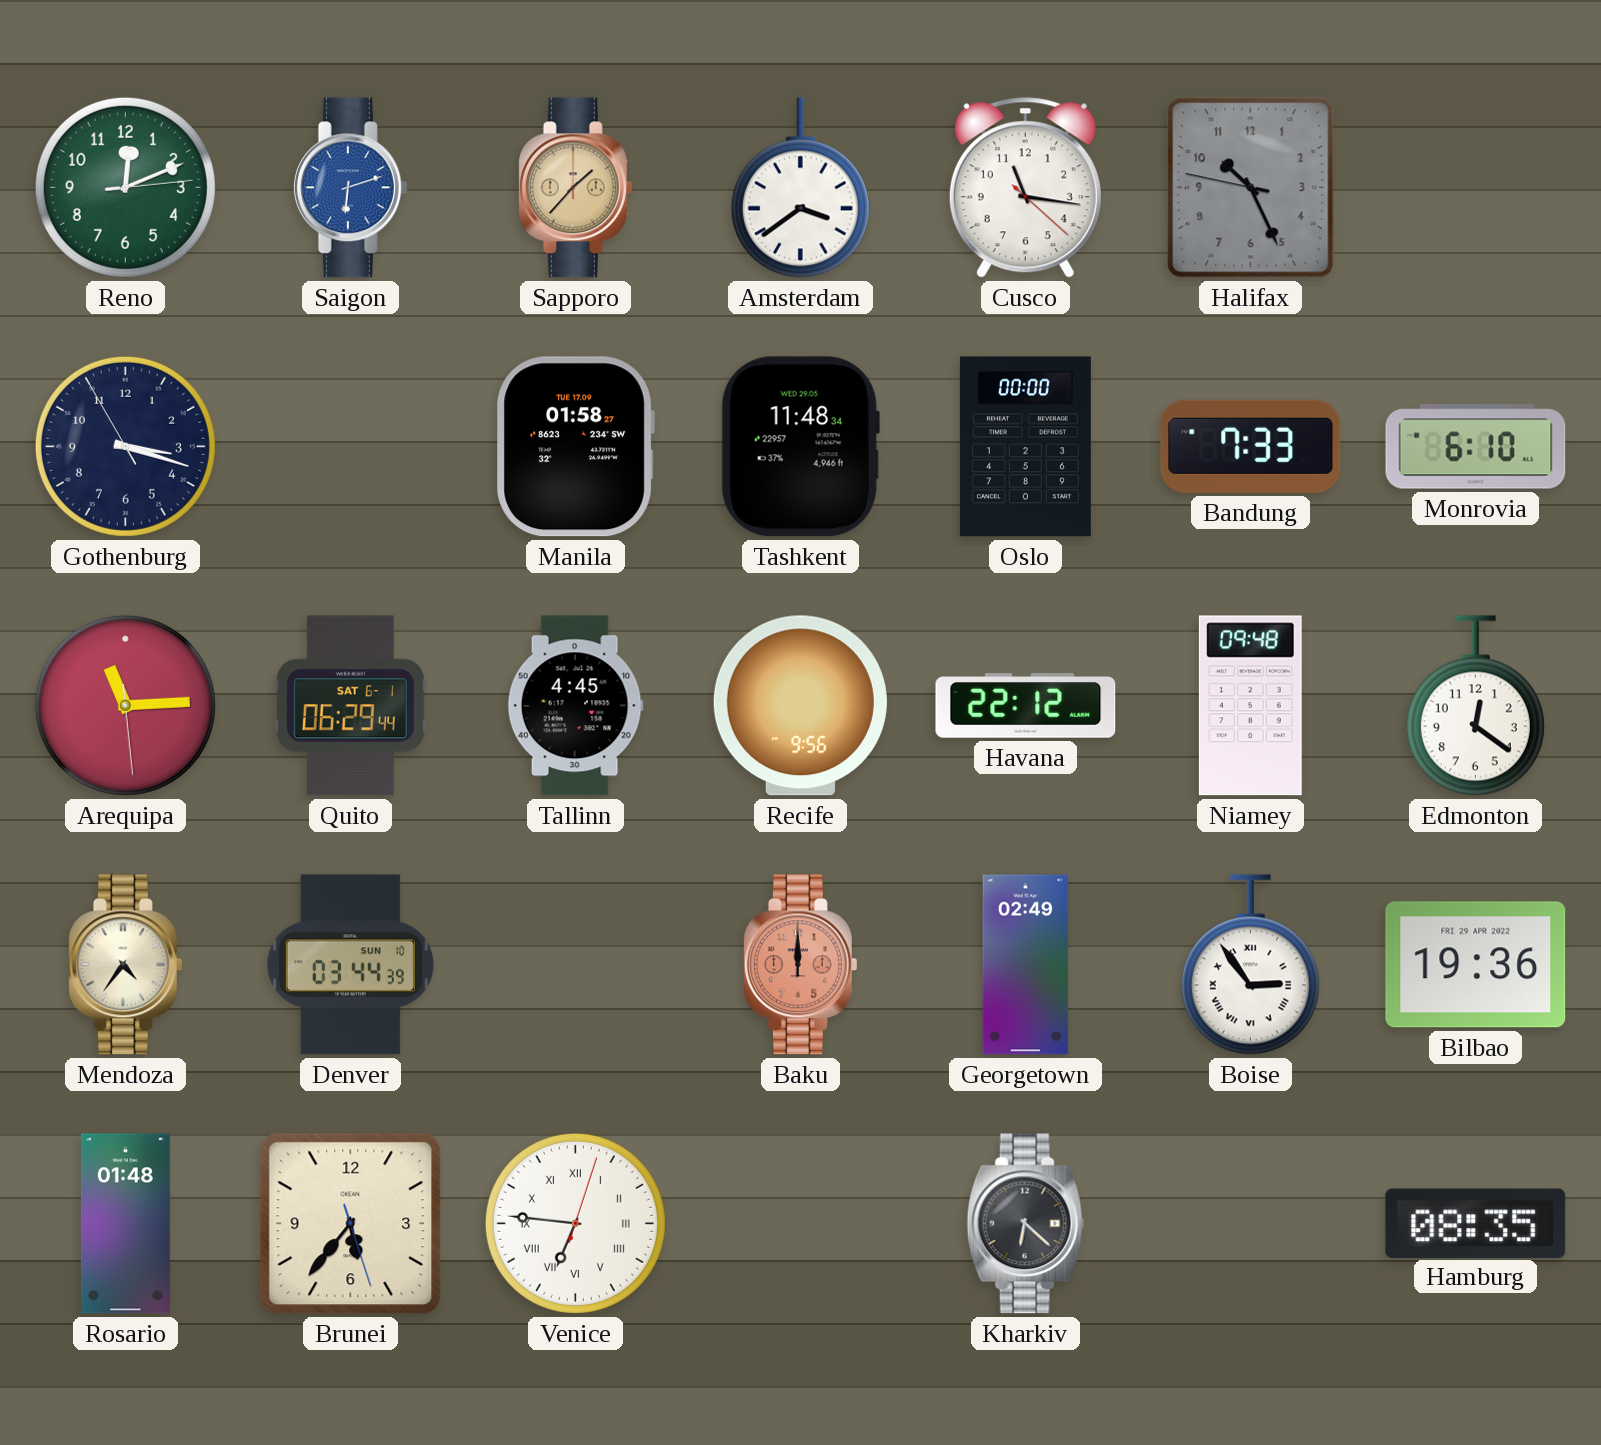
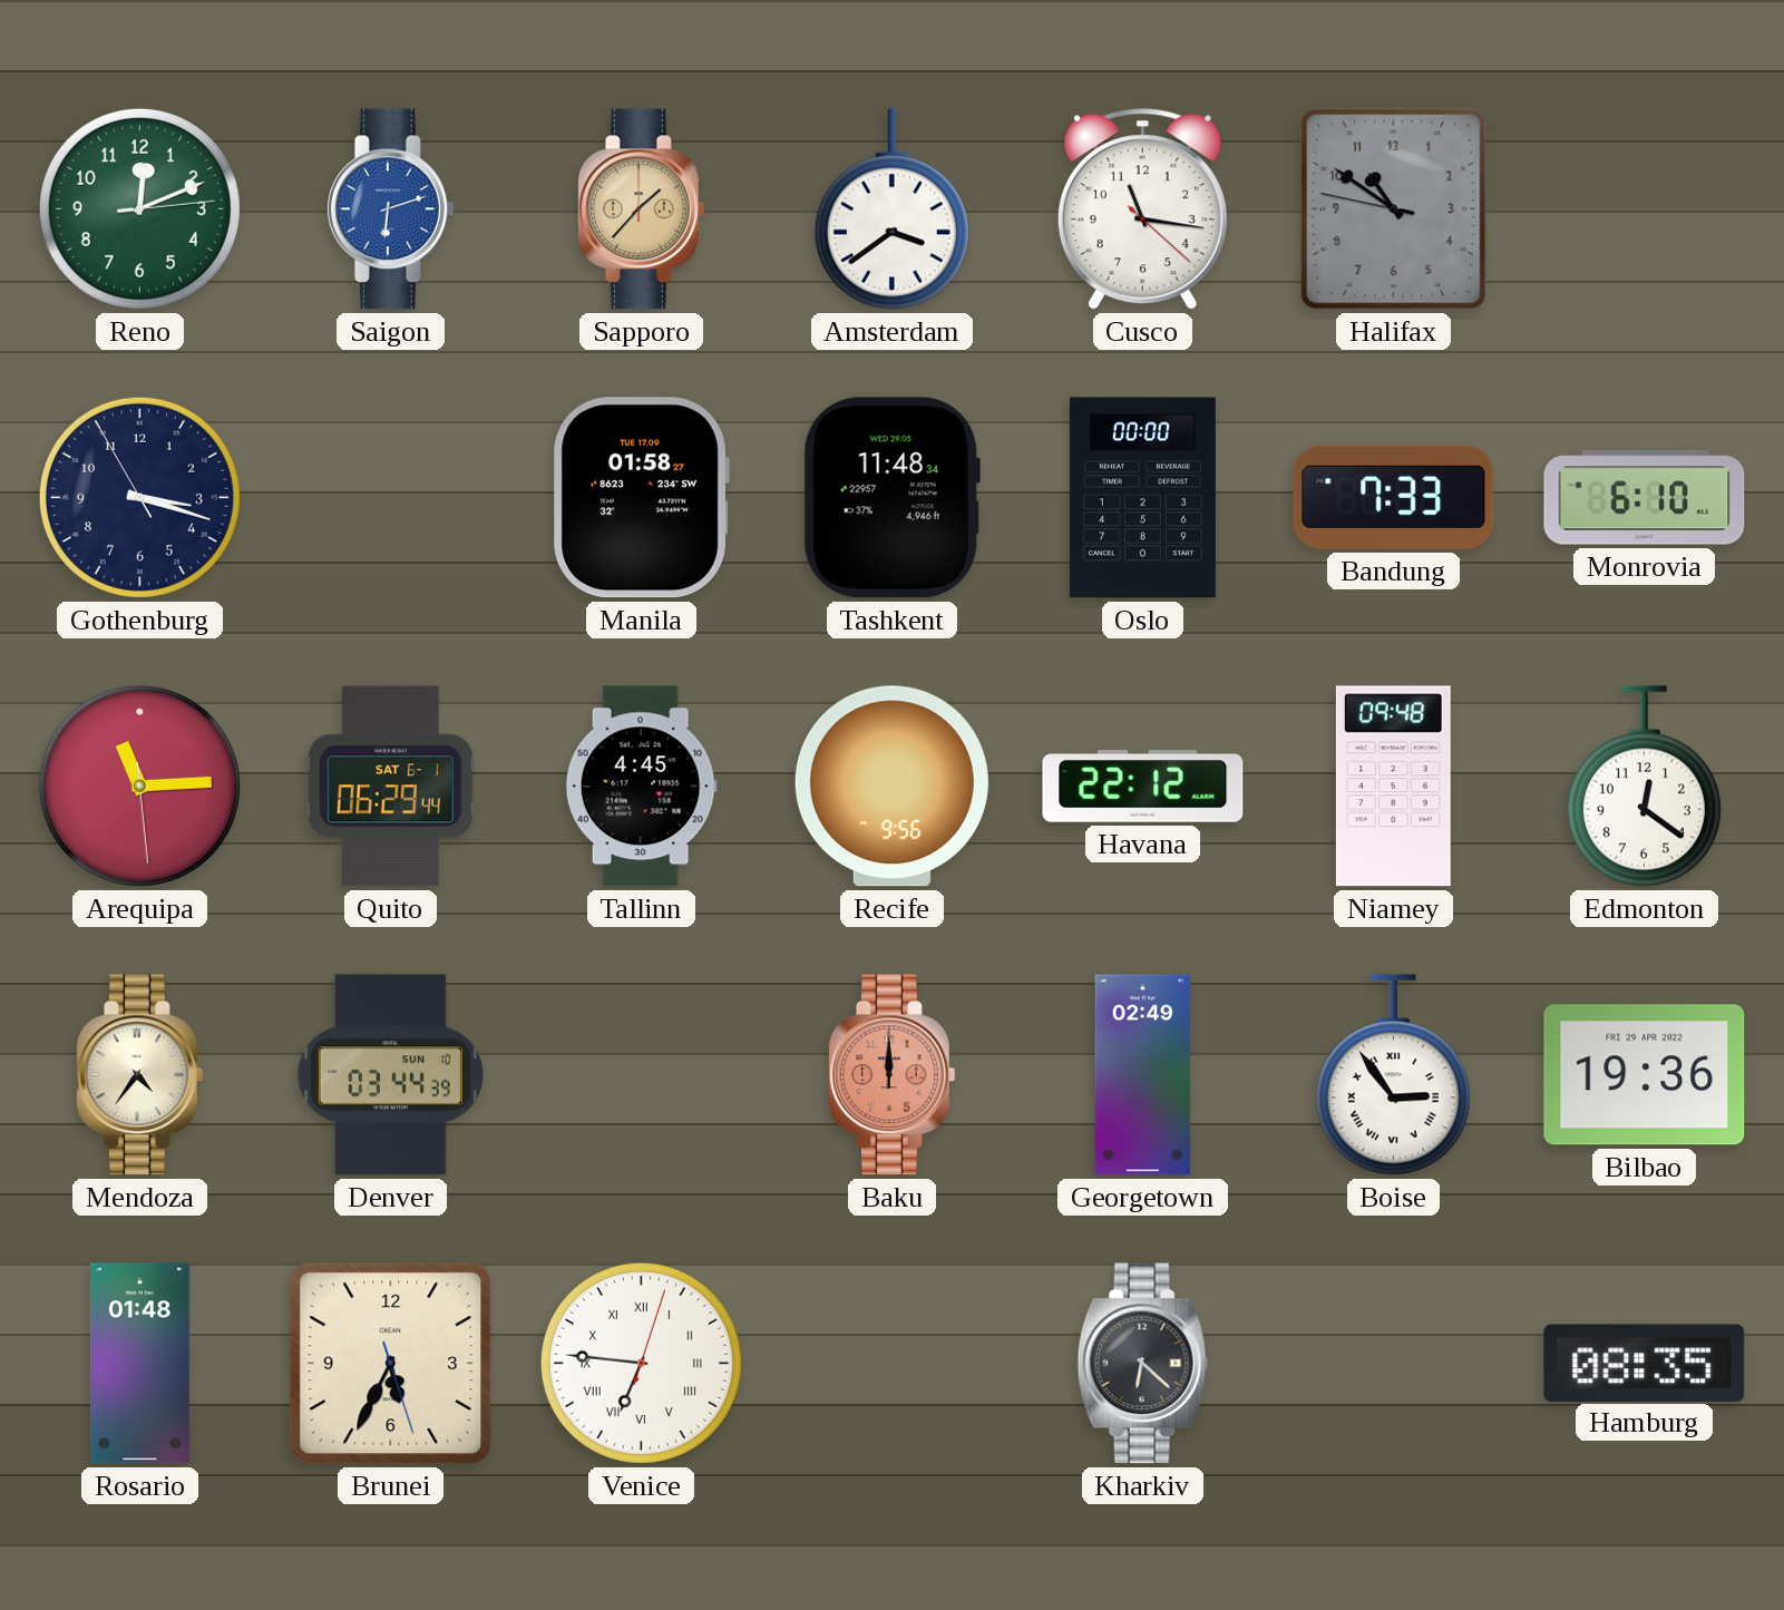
Halifax: 10:25 -> 10:50 (1394, 209)
Brunei: 5:36 -> 5:34 (391, 1364)
